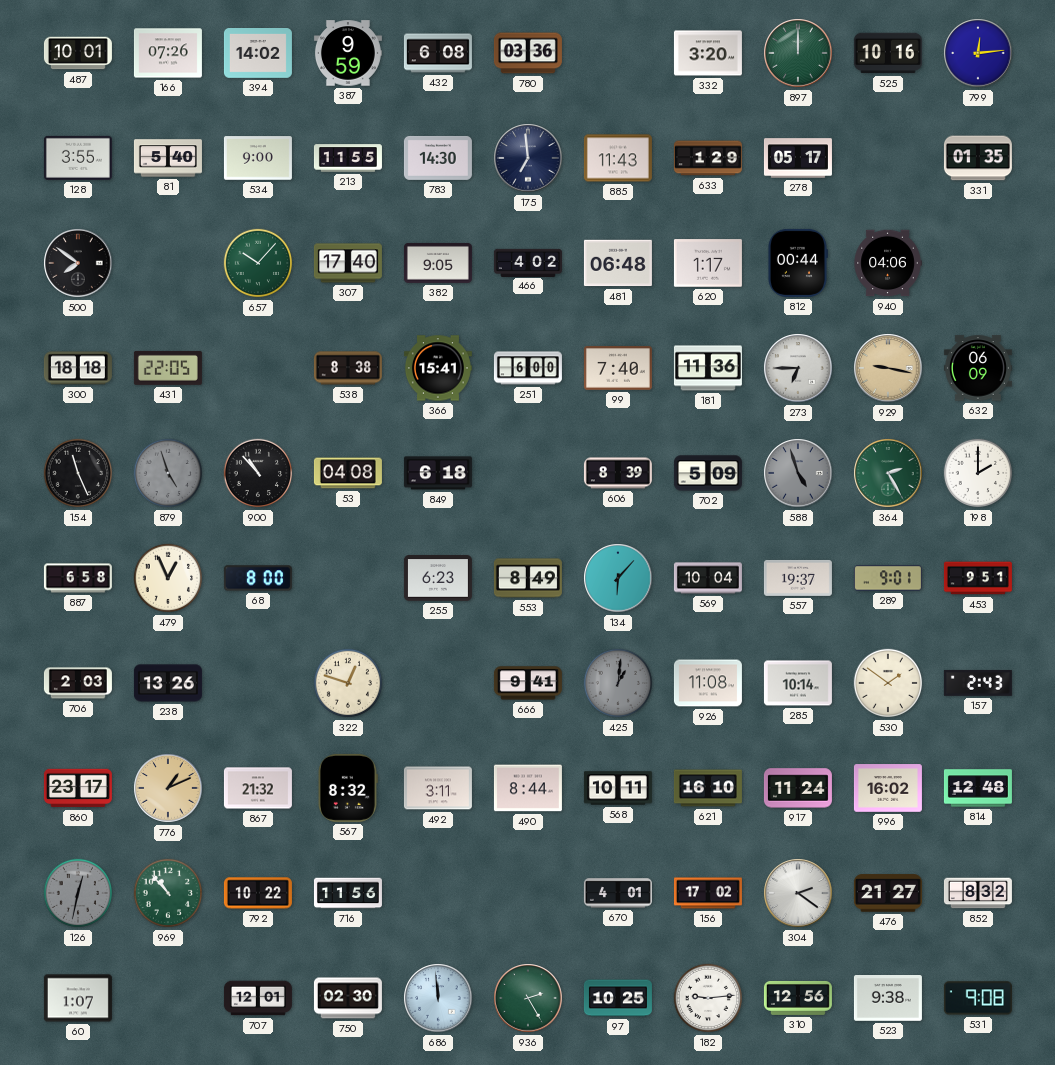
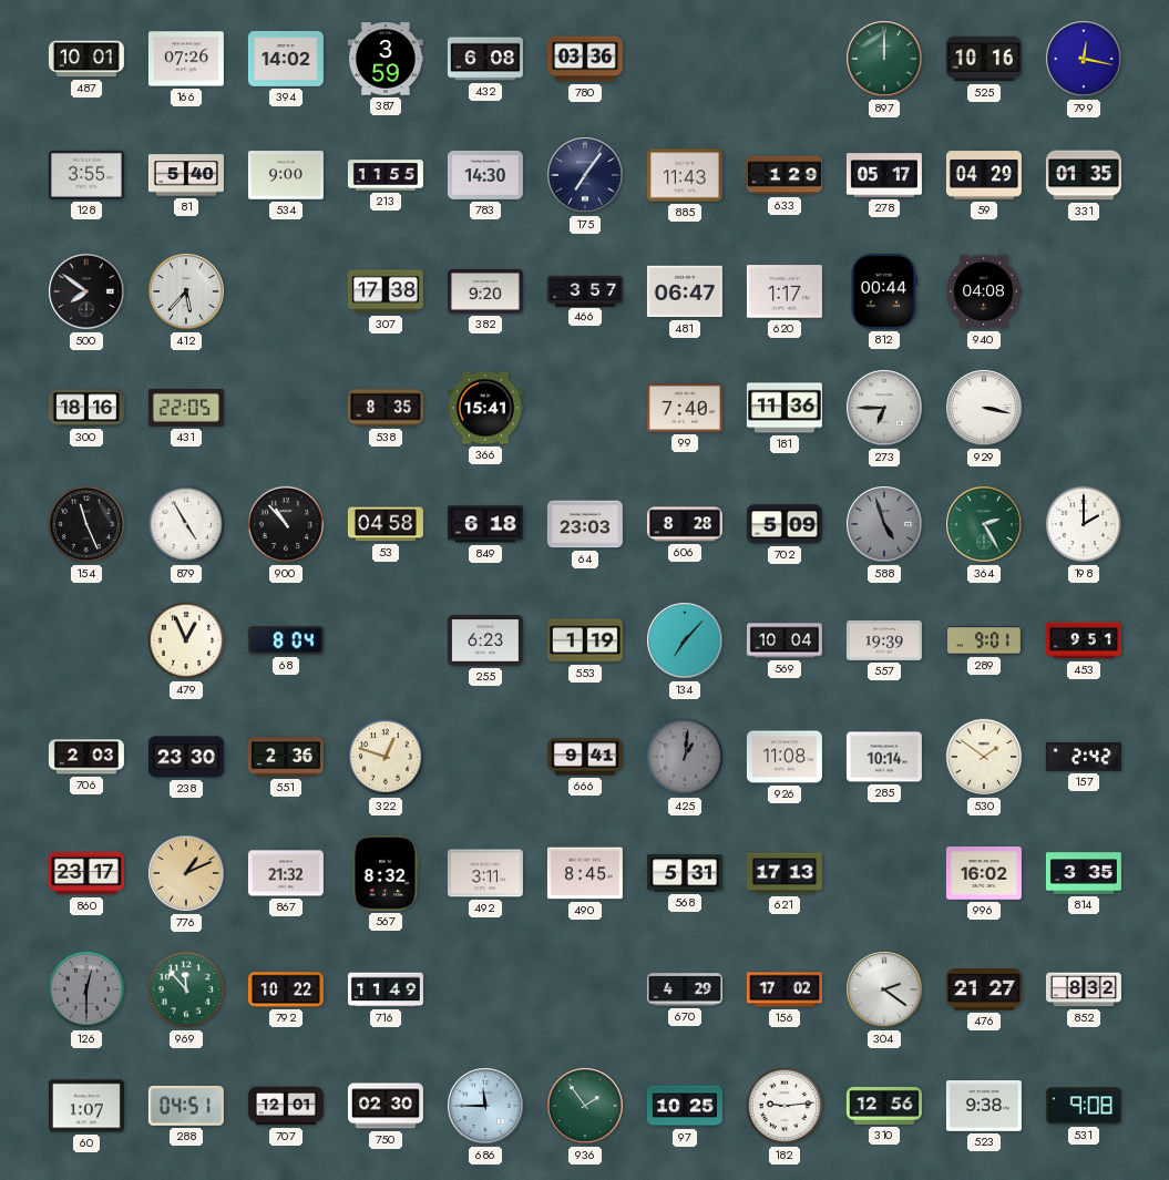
387: 9:59 -> 3:59 (386, 59)
332: 3:20 -> none (708, 53)
799: 12:14 -> 12:17 (1084, 59)
175: 6:59 -> 7:06 (585, 175)
59: none -> 04:29 (984, 175)
412: none -> 5:37 (186, 291)
657: 10:07 -> none (258, 263)
307: 17:40 -> 17:38 (386, 291)
382: 9:05 -> 9:20 (485, 291)
466: 4:02 -> 3:57 (585, 290)
481: 06:48 -> 06:47 (685, 291)
940: 04:06 -> 04:08 (984, 291)
300: 18:18 -> 18:16 (86, 408)
538: 8:38 -> 8:35 (386, 408)
251: 6:00 -> none (528, 368)
929: 9:17 -> 3:17 (984, 408)
929 dial: champagne -> white (984, 408)
632: 06:09 -> none (978, 368)
879: 4:57 -> 4:55 (186, 524)
879 dial: grey -> white (186, 524)
53: 04:08 -> 04:58 (386, 524)
64: none -> 23:03 (585, 524)
606: 8:39 -> 8:28 (685, 524)
887: 6:58 -> none (78, 578)
68: 8:00 -> 8:04 (286, 640)
553: 8:49 -> 1:19 (585, 640)
134: 6:07 -> 7:07 (685, 640)
557: 19:37 -> 19:39 (884, 640)
238: 13:26 -> 23:30 (186, 757)
551: none -> 2:36 (286, 757)
157: 2:43 -> 2:42 (1084, 757)
490: 8:44 -> 8:45 (585, 873)
568: 10:11 -> 5:31 (685, 873)
621: 16:10 -> 17:13 (785, 873)
917: 11:24 -> none (798, 788)
814: 12:48 -> 3:35 (1084, 873)
126: 12:32 -> 12:30 (86, 989)
969: 10:53 -> 11:53 (186, 989)
716: 11:56 -> 11:49 (386, 989)
670: 4:01 -> 4:29 (685, 989)
288: none -> 04:51 (186, 1106)
686: 11:59 -> 11:45 (485, 1106)
936: 2:25 -> 1:54 (585, 1106)
